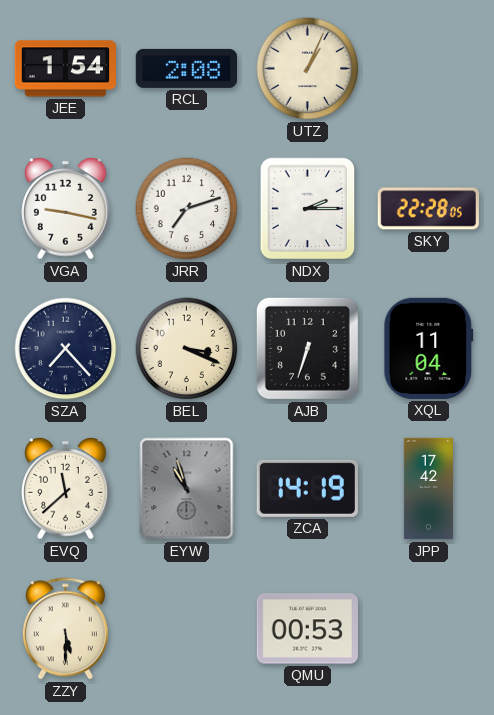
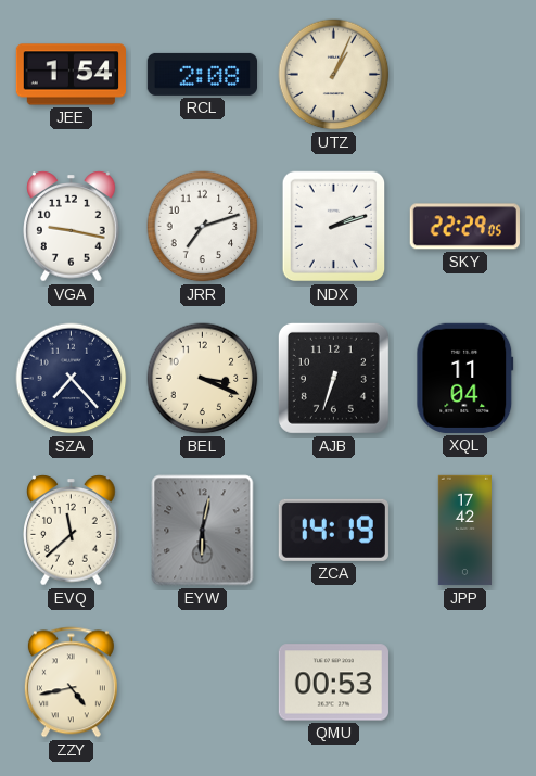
NDX: 2:15 -> 2:12 (334, 227)
SKY: 22:28 -> 22:29 (464, 227)
EYW: 10:57 -> 6:02 (203, 531)
ZZY: 5:30 -> 4:43 (71, 683)
